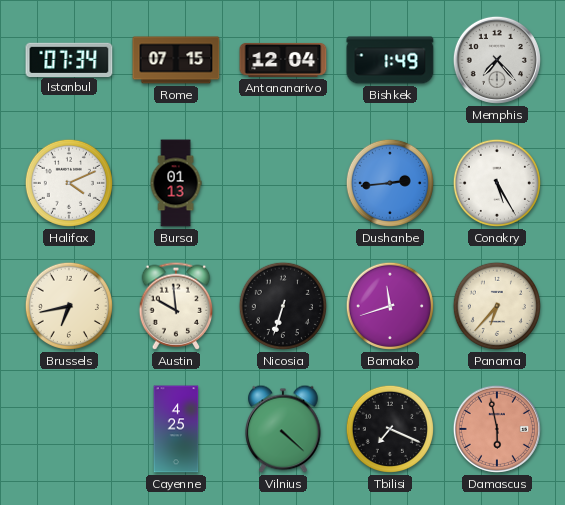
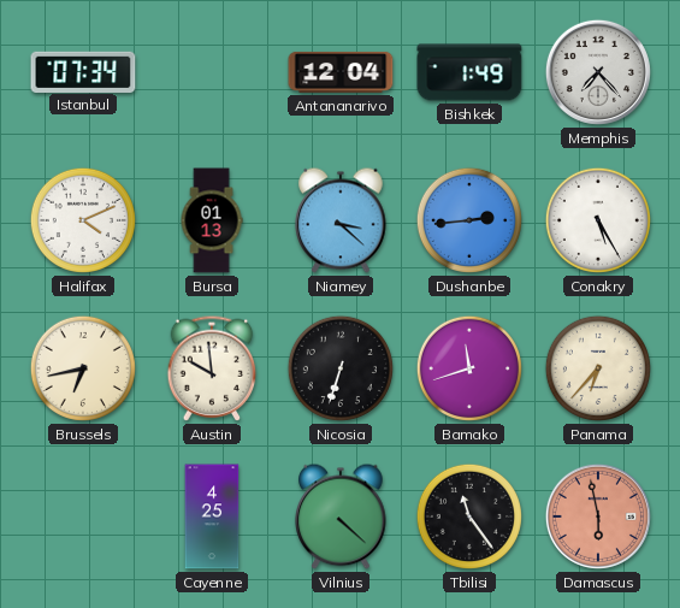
Rome: 07:15 -> none (176, 60)
Niamey: none -> 3:22 (341, 220)
Tbilisi: 7:19 -> 11:24 (469, 516)
